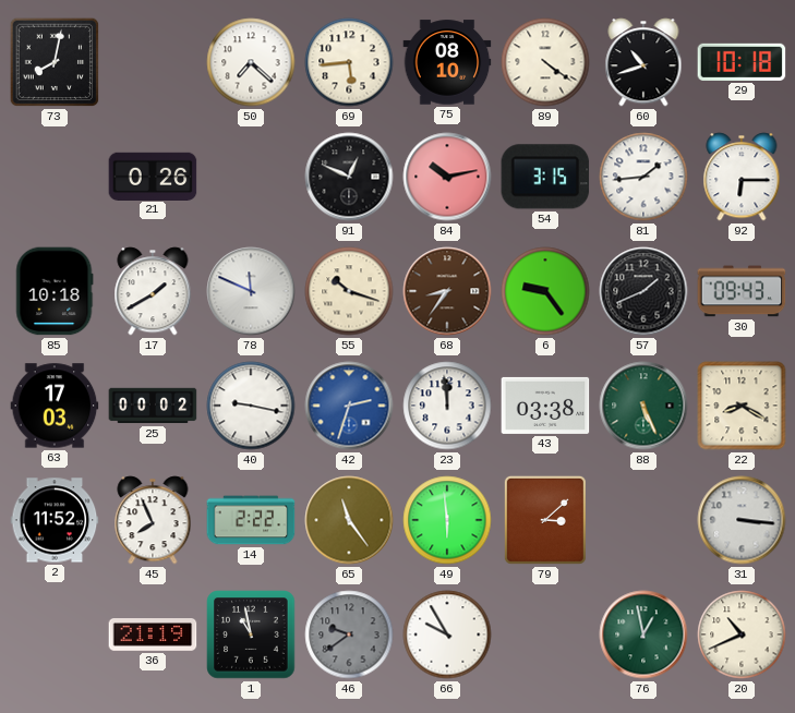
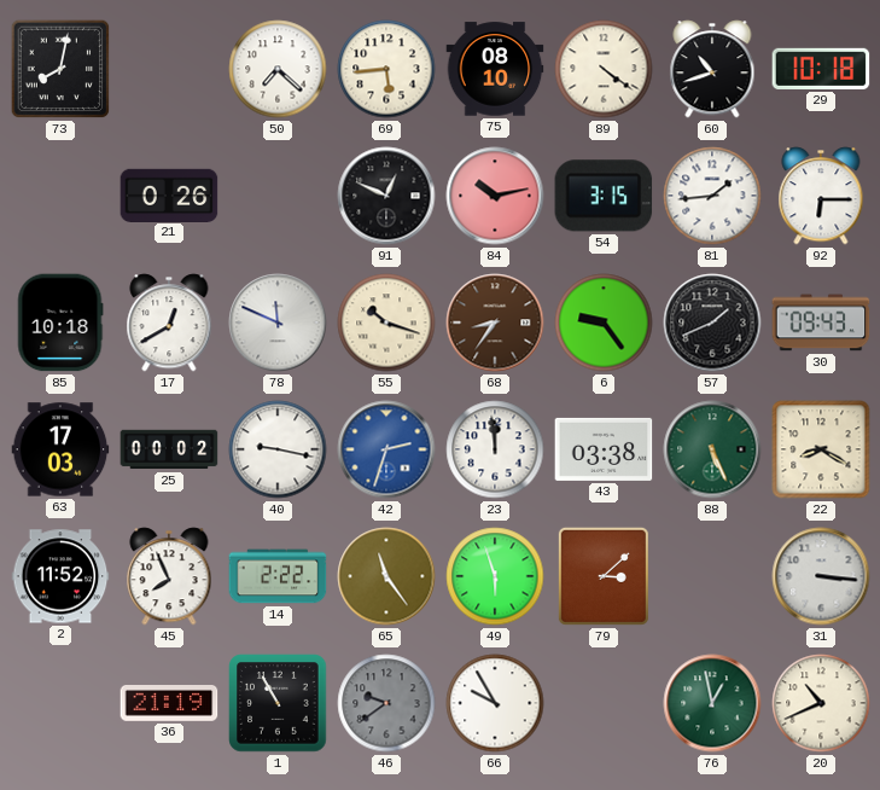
17: 1:40 -> 12:40 (169, 323)
49: 5:59 -> 5:57 (495, 576)
1: 10:58 -> 10:55 (278, 703)
